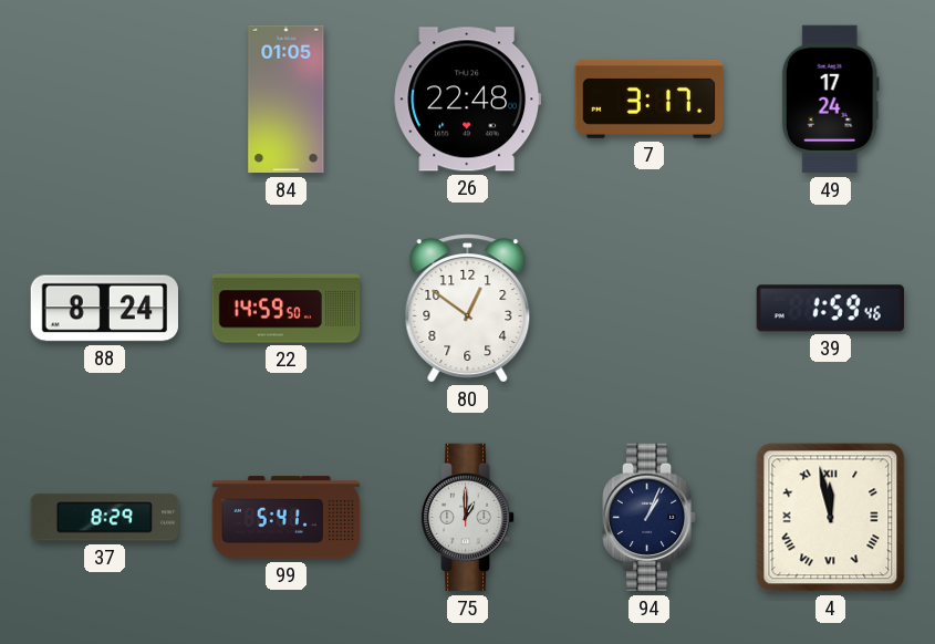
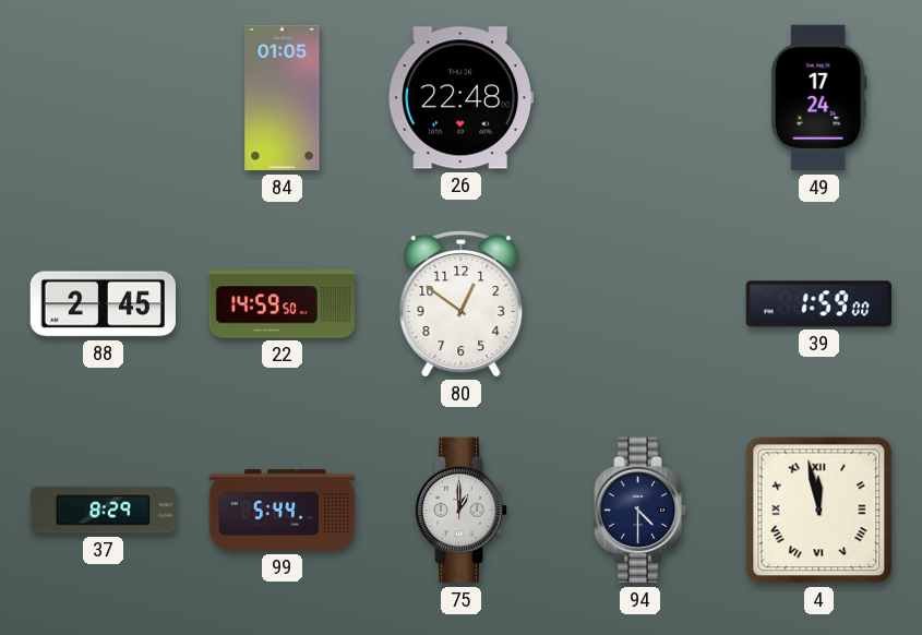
7: 3:17 -> none (650, 98)
88: 8:24 -> 2:45 (103, 304)
39: 1:59:46 -> 1:59:00 (818, 304)
99: 5:41 -> 5:44 (283, 511)
94: 1:04 -> 4:30 (640, 511)
